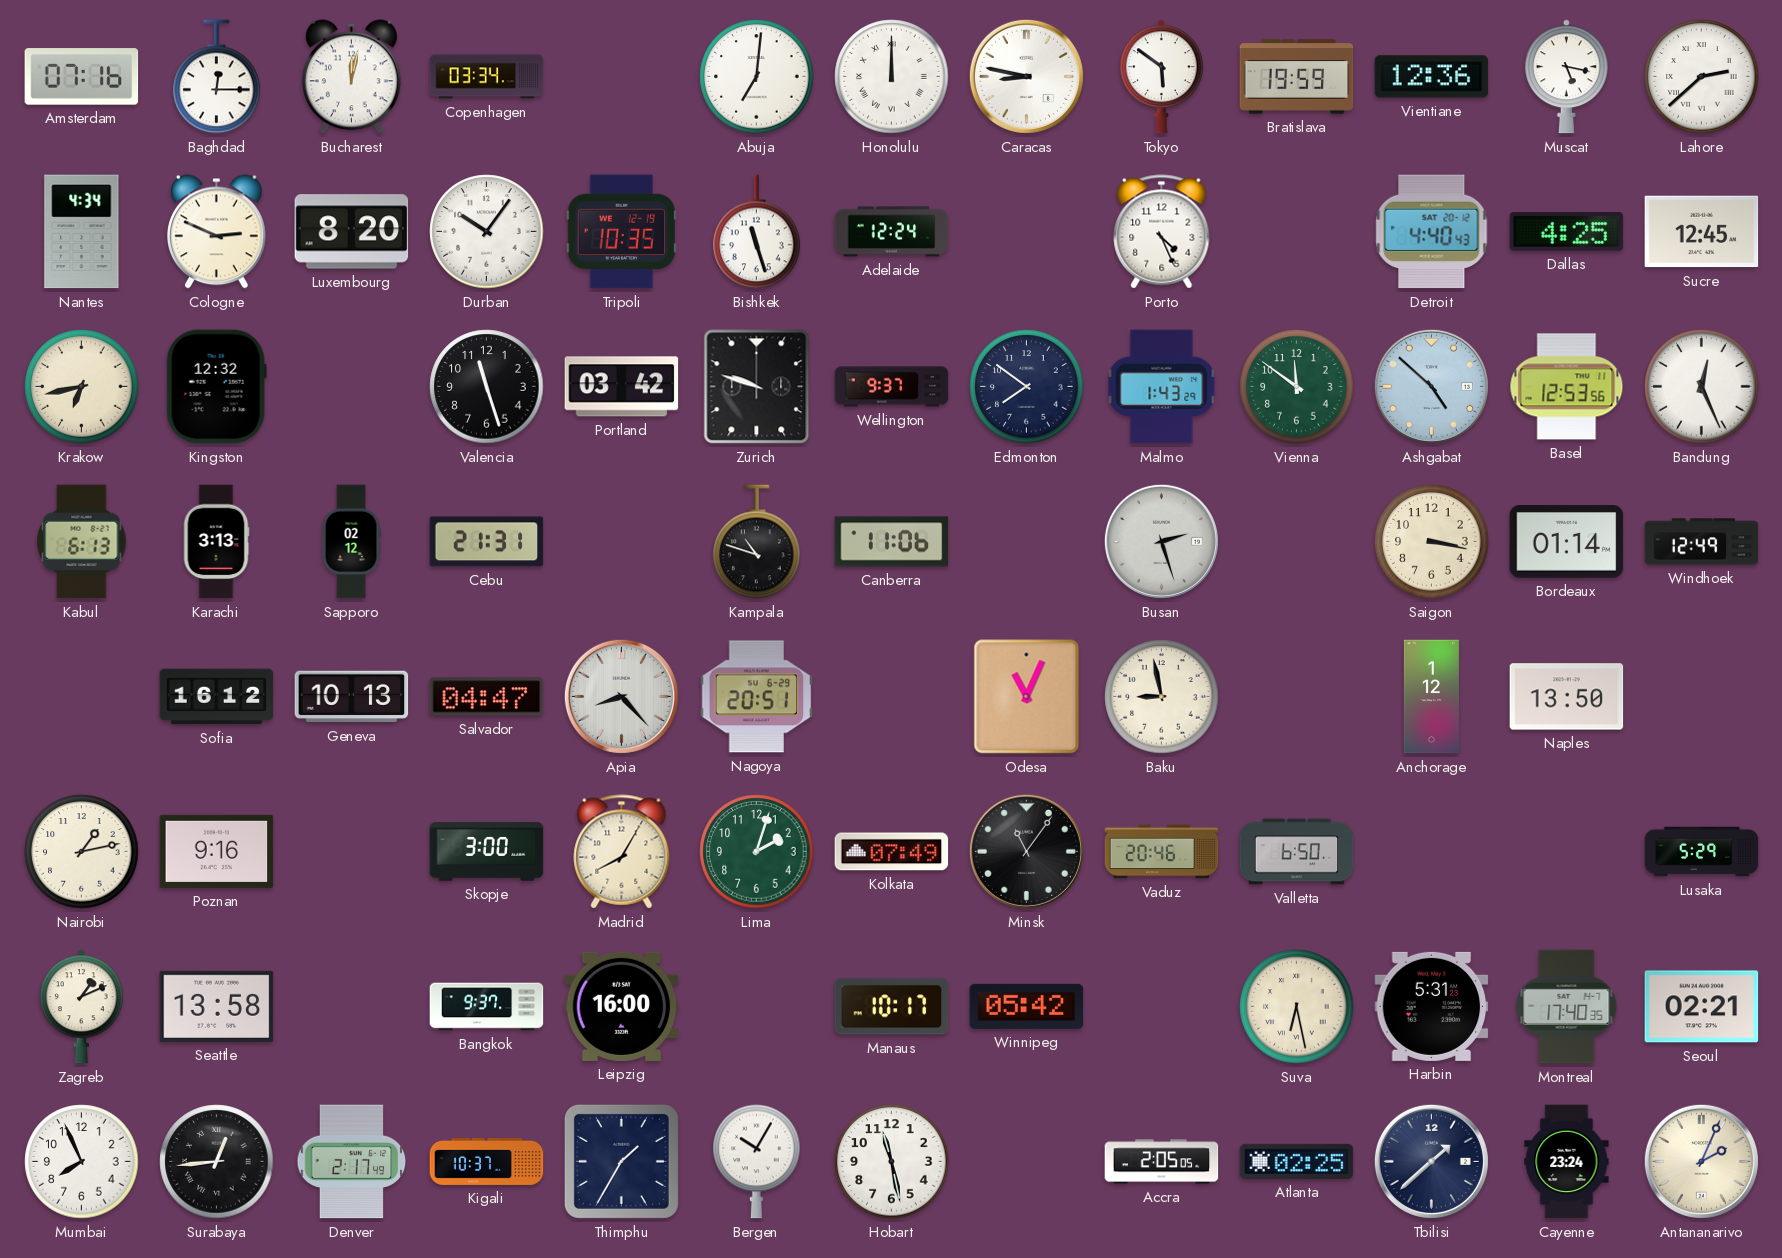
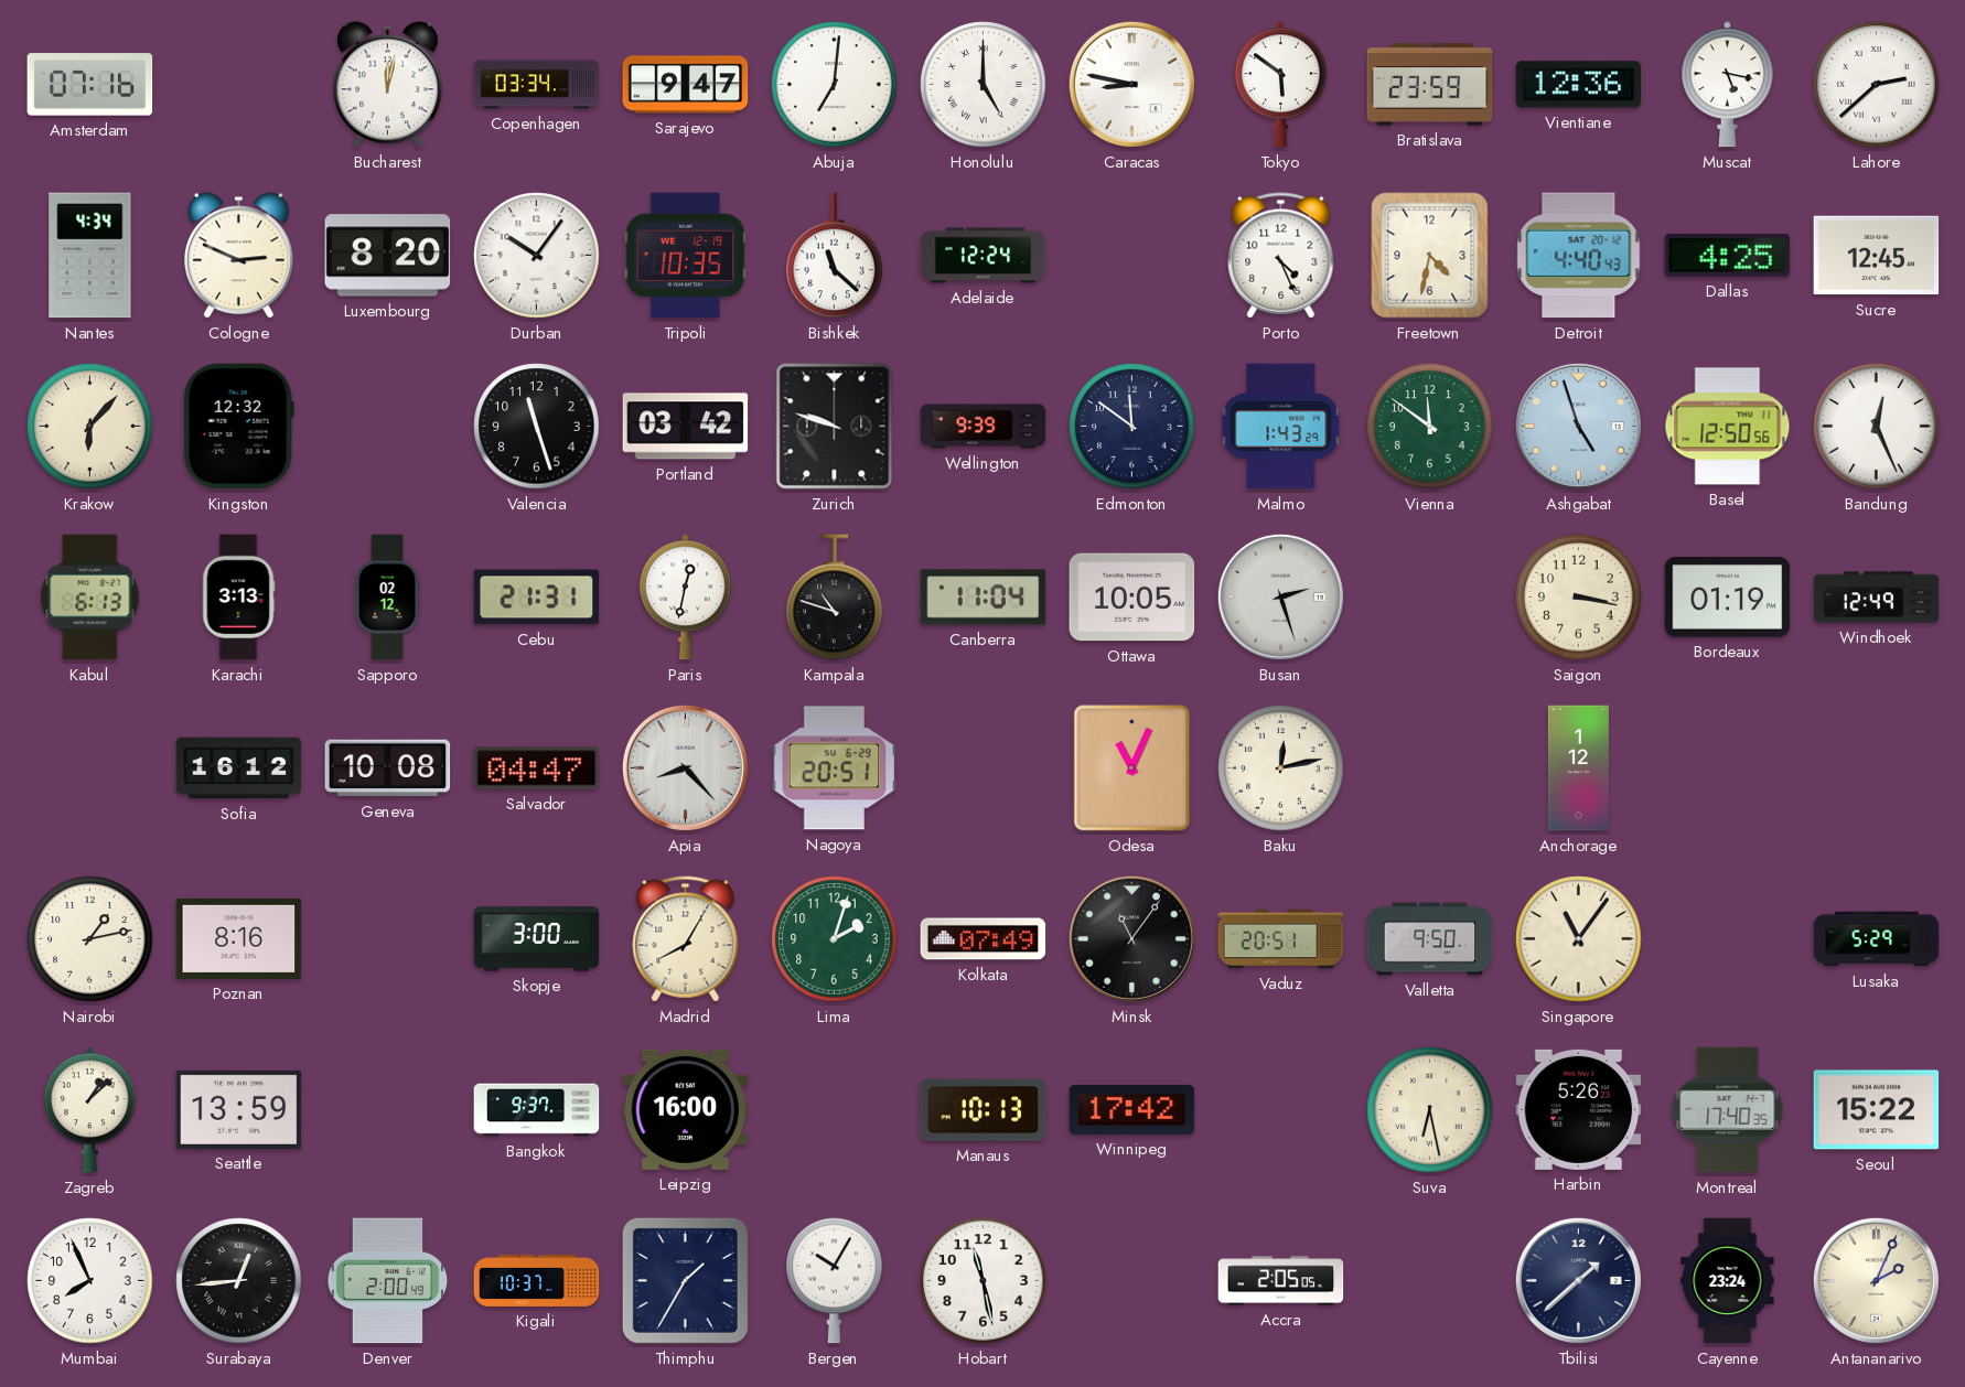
Baghdad: 12:15 -> none (217, 77)
Sarajevo: none -> 9:47 (686, 85)
Honolulu: 12:00 -> 5:00 (984, 85)
Bratislava: 19:59 -> 23:59 (1430, 85)
Bishkek: 11:27 -> 11:22 (835, 256)
Freetown: none -> 4:32 (1430, 256)
Krakow: 6:43 -> 6:07 (90, 427)
Wellington: 9:37 -> 9:39 (984, 427)
Edmonton: 7:51 -> 11:51 (1132, 427)
Ashgabat: 4:52 -> 4:57 (1578, 426)
Basel: 12:53 -> 12:50 (1728, 427)
Paris: none -> 12:32 (685, 598)
Canberra: 11:06 -> 11:04 (984, 598)
Ottawa: none -> 10:05 (1132, 598)
Bordeaux: 01:14 -> 01:19 (1728, 598)
Geneva: 10:13 -> 10:08 (388, 768)
Baku: 8:58 -> 12:13 (1281, 768)
Naples: 13:50 -> none (1567, 697)
Poznan: 9:16 -> 8:16 (239, 938)
Vaduz: 20:46 -> 20:51 (1281, 939)
Valletta: 6:50 -> 9:50 (1430, 939)
Singapore: none -> 11:06 (1579, 939)
Zagreb: 1:11 -> 1:08 (89, 1110)
Seattle: 13:58 -> 13:59 (239, 1109)
Manaus: 10:17 -> 10:13 (984, 1110)
Winnipeg: 05:42 -> 17:42 (1132, 1109)
Harbin: 5:31 -> 5:26 (1579, 1109)
Seoul: 02:21 -> 15:22 (1877, 1110)
Denver: 2:17 -> 2:00 (388, 1281)
Atlanta: 02:25 -> none (1297, 1161)
